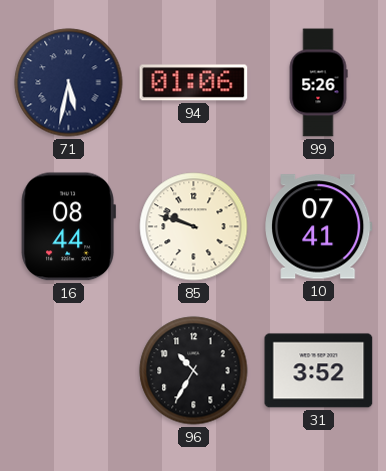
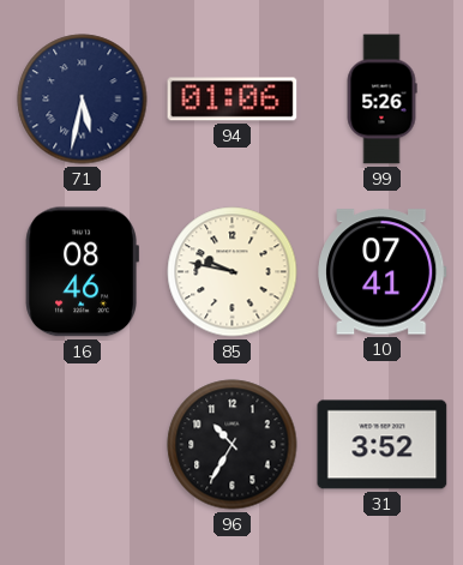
16: 08:44 -> 08:46 (82, 272)
85: 9:48 -> 9:47 (233, 272)
